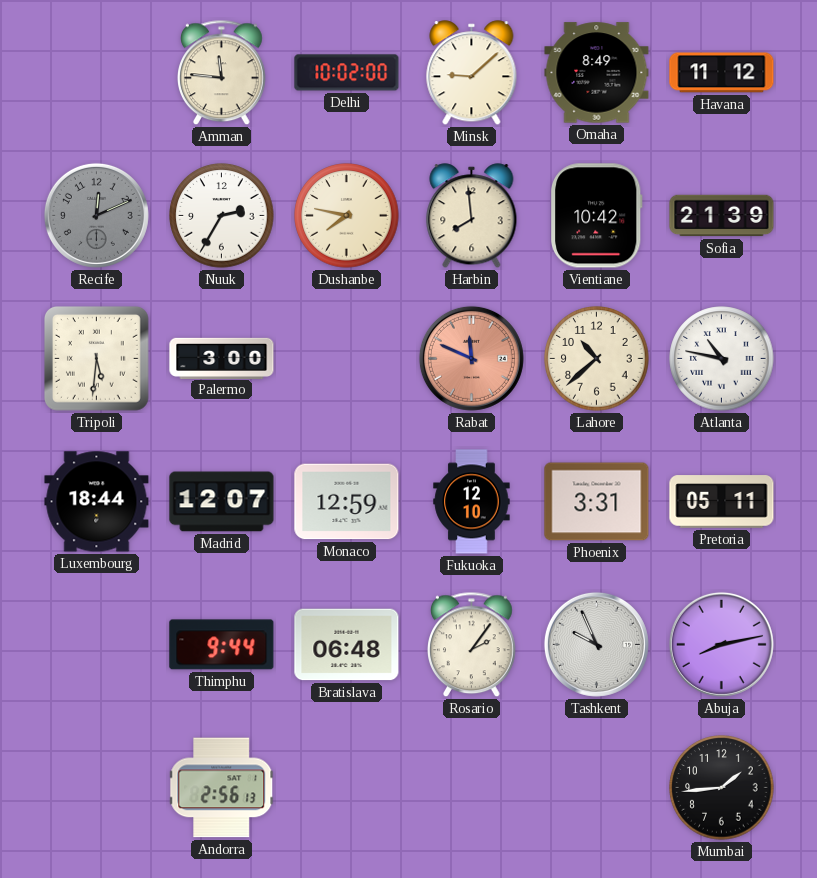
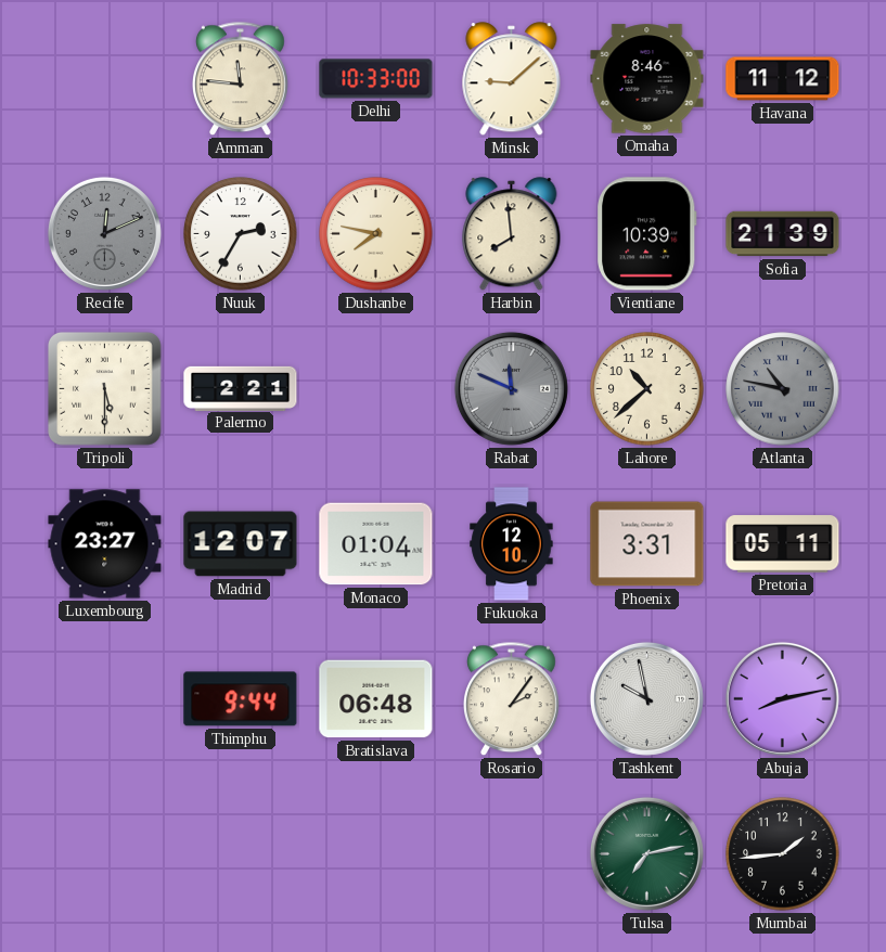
Delhi: 10:02 -> 10:33 (376, 79)
Omaha: 8:49 -> 8:46 (647, 79)
Vientiane: 10:42 -> 10:39 (646, 234)
Tripoli: 5:31 -> 5:30 (105, 389)
Palermo: 3:00 -> 2:21 (241, 388)
Rabat dial: salmon -> grey (511, 388)
Atlanta dial: white -> grey (783, 389)
Luxembourg: 18:44 -> 23:27 (105, 544)
Monaco: 12:59 -> 01:04 (376, 544)
Tashkent: 9:56 -> 9:58 (646, 698)
Andorra: 2:56 -> none (222, 788)
Tulsa: none -> 7:13 (646, 853)
